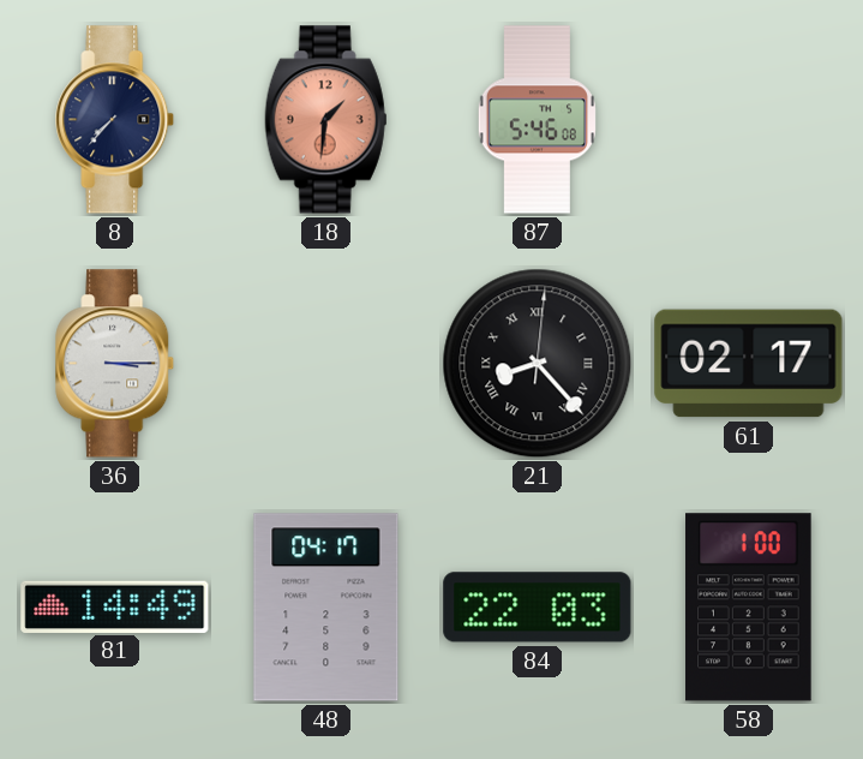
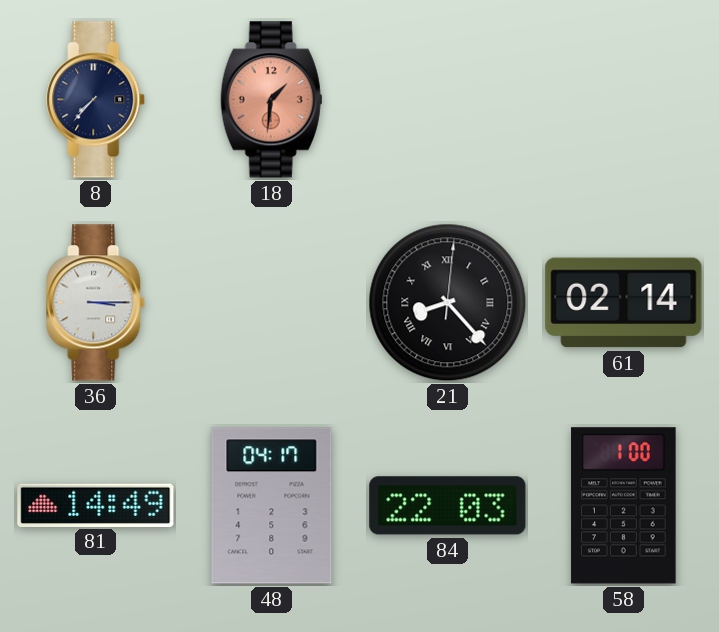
87: 5:46 -> none (537, 120)
61: 02:17 -> 02:14 (624, 303)
